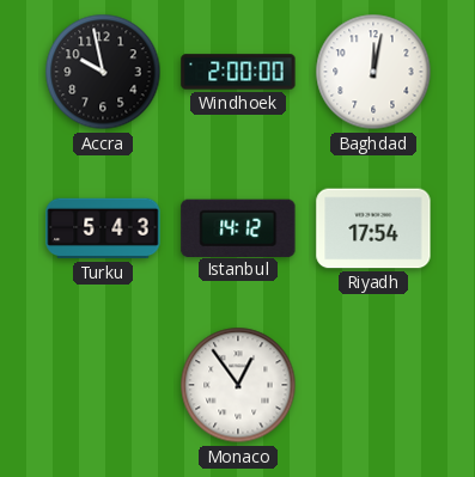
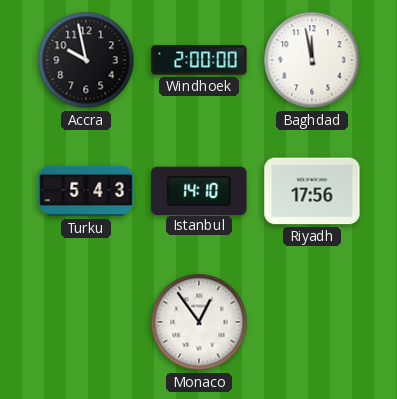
Baghdad: 12:02 -> 11:58 (312, 60)
Istanbul: 14:12 -> 14:10 (199, 190)
Riyadh: 17:54 -> 17:56 (312, 191)
